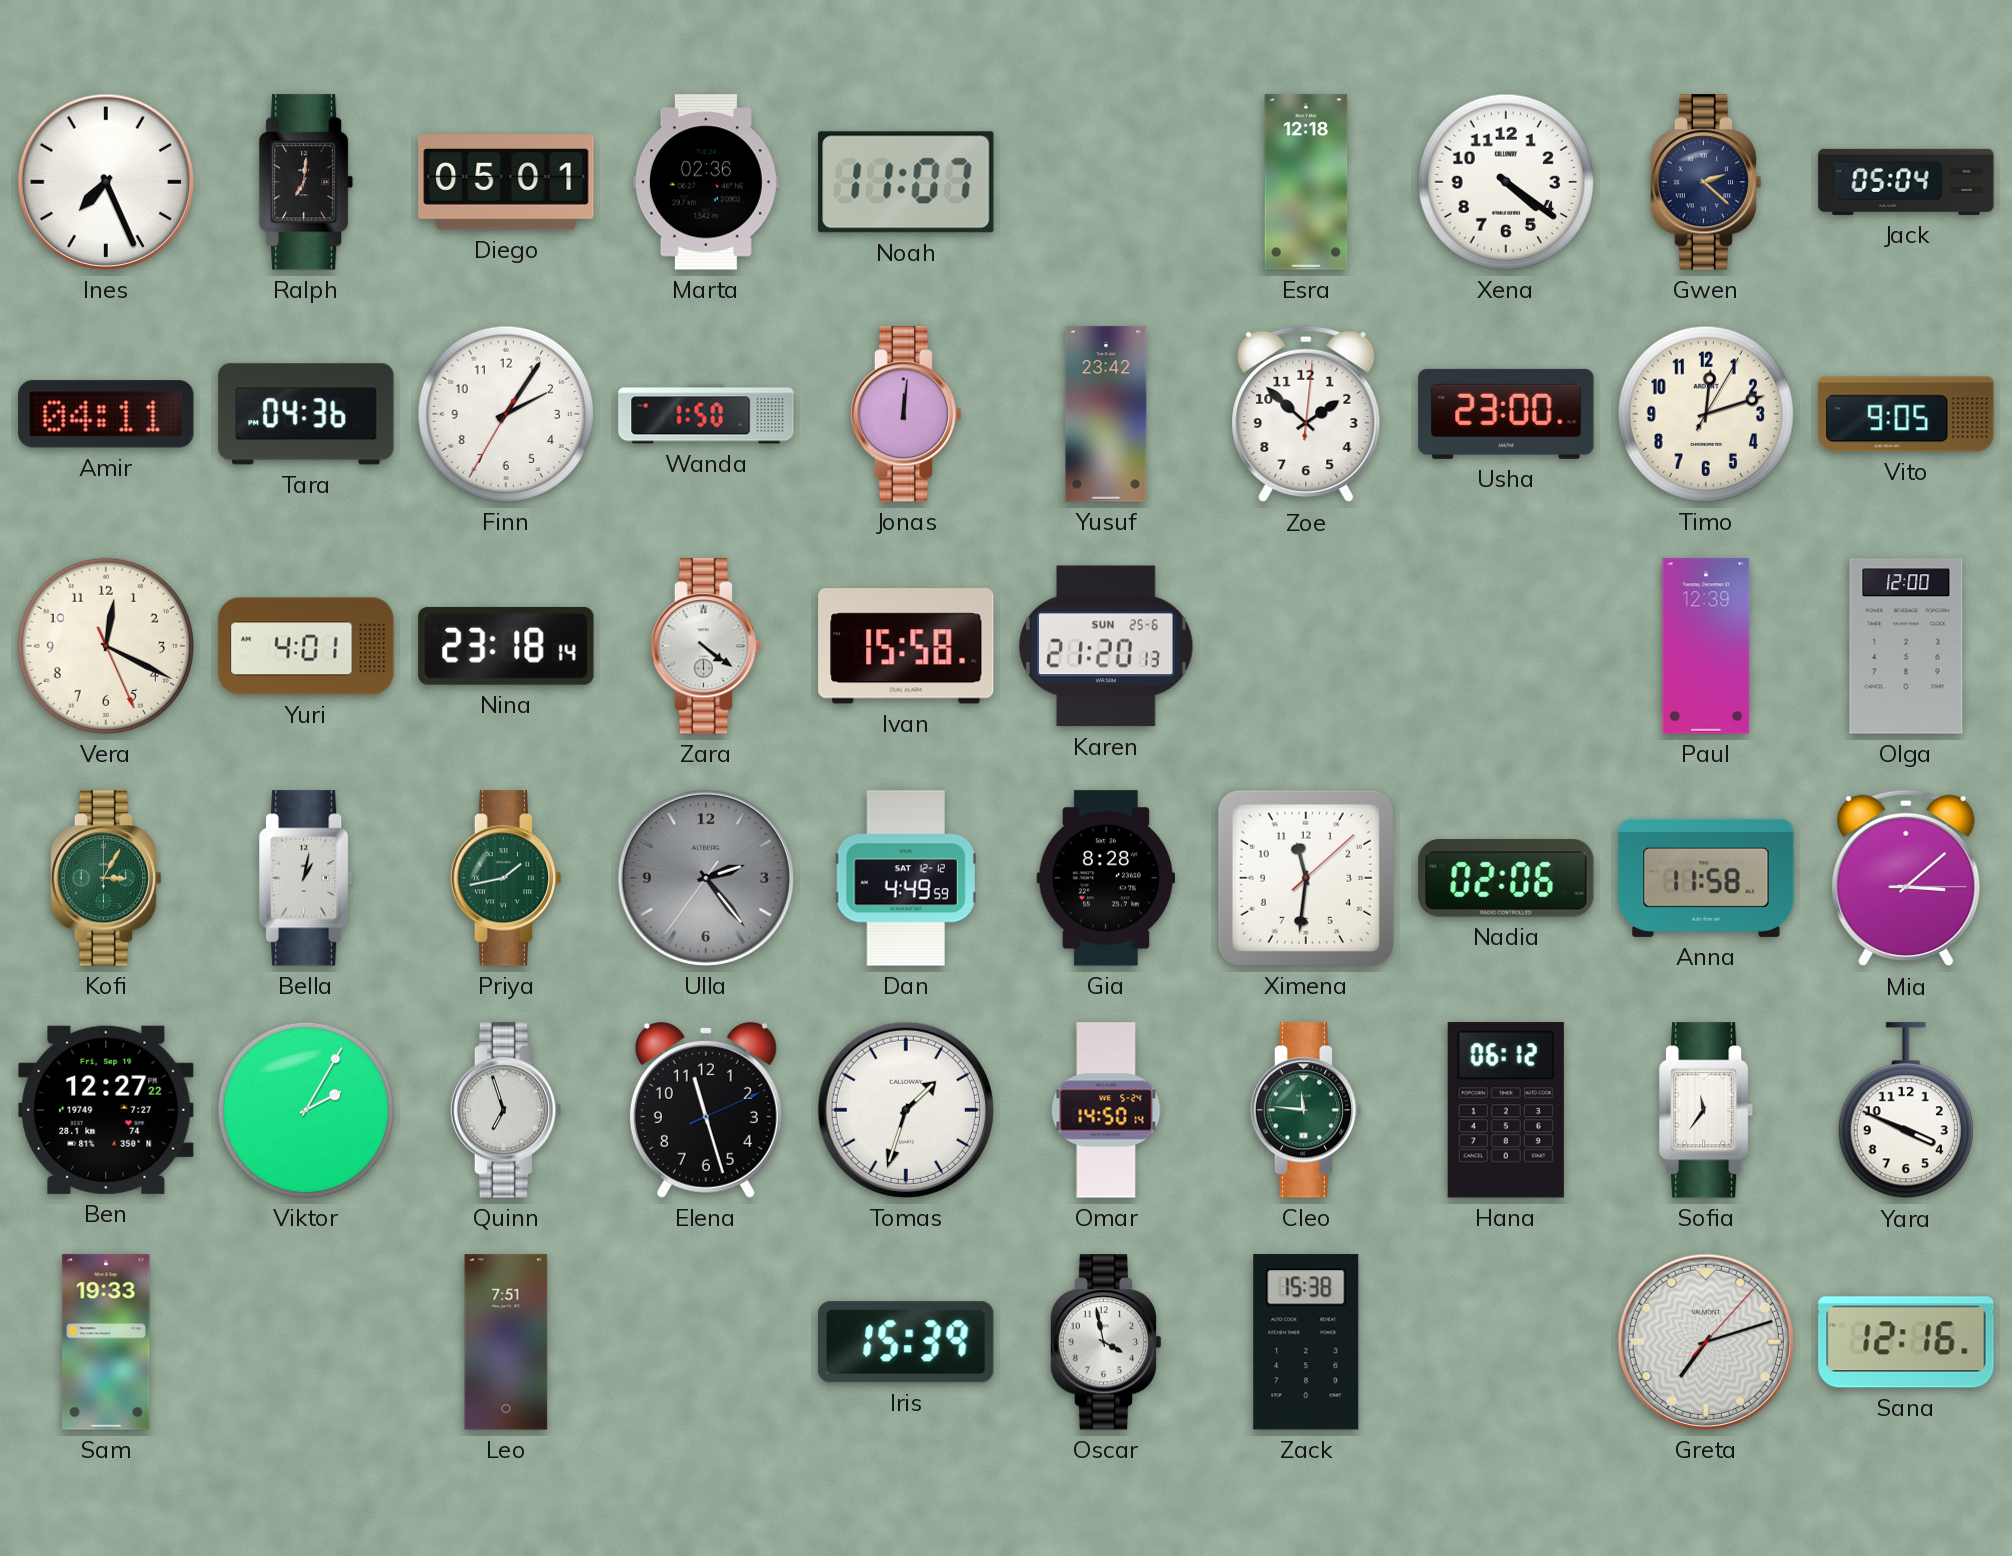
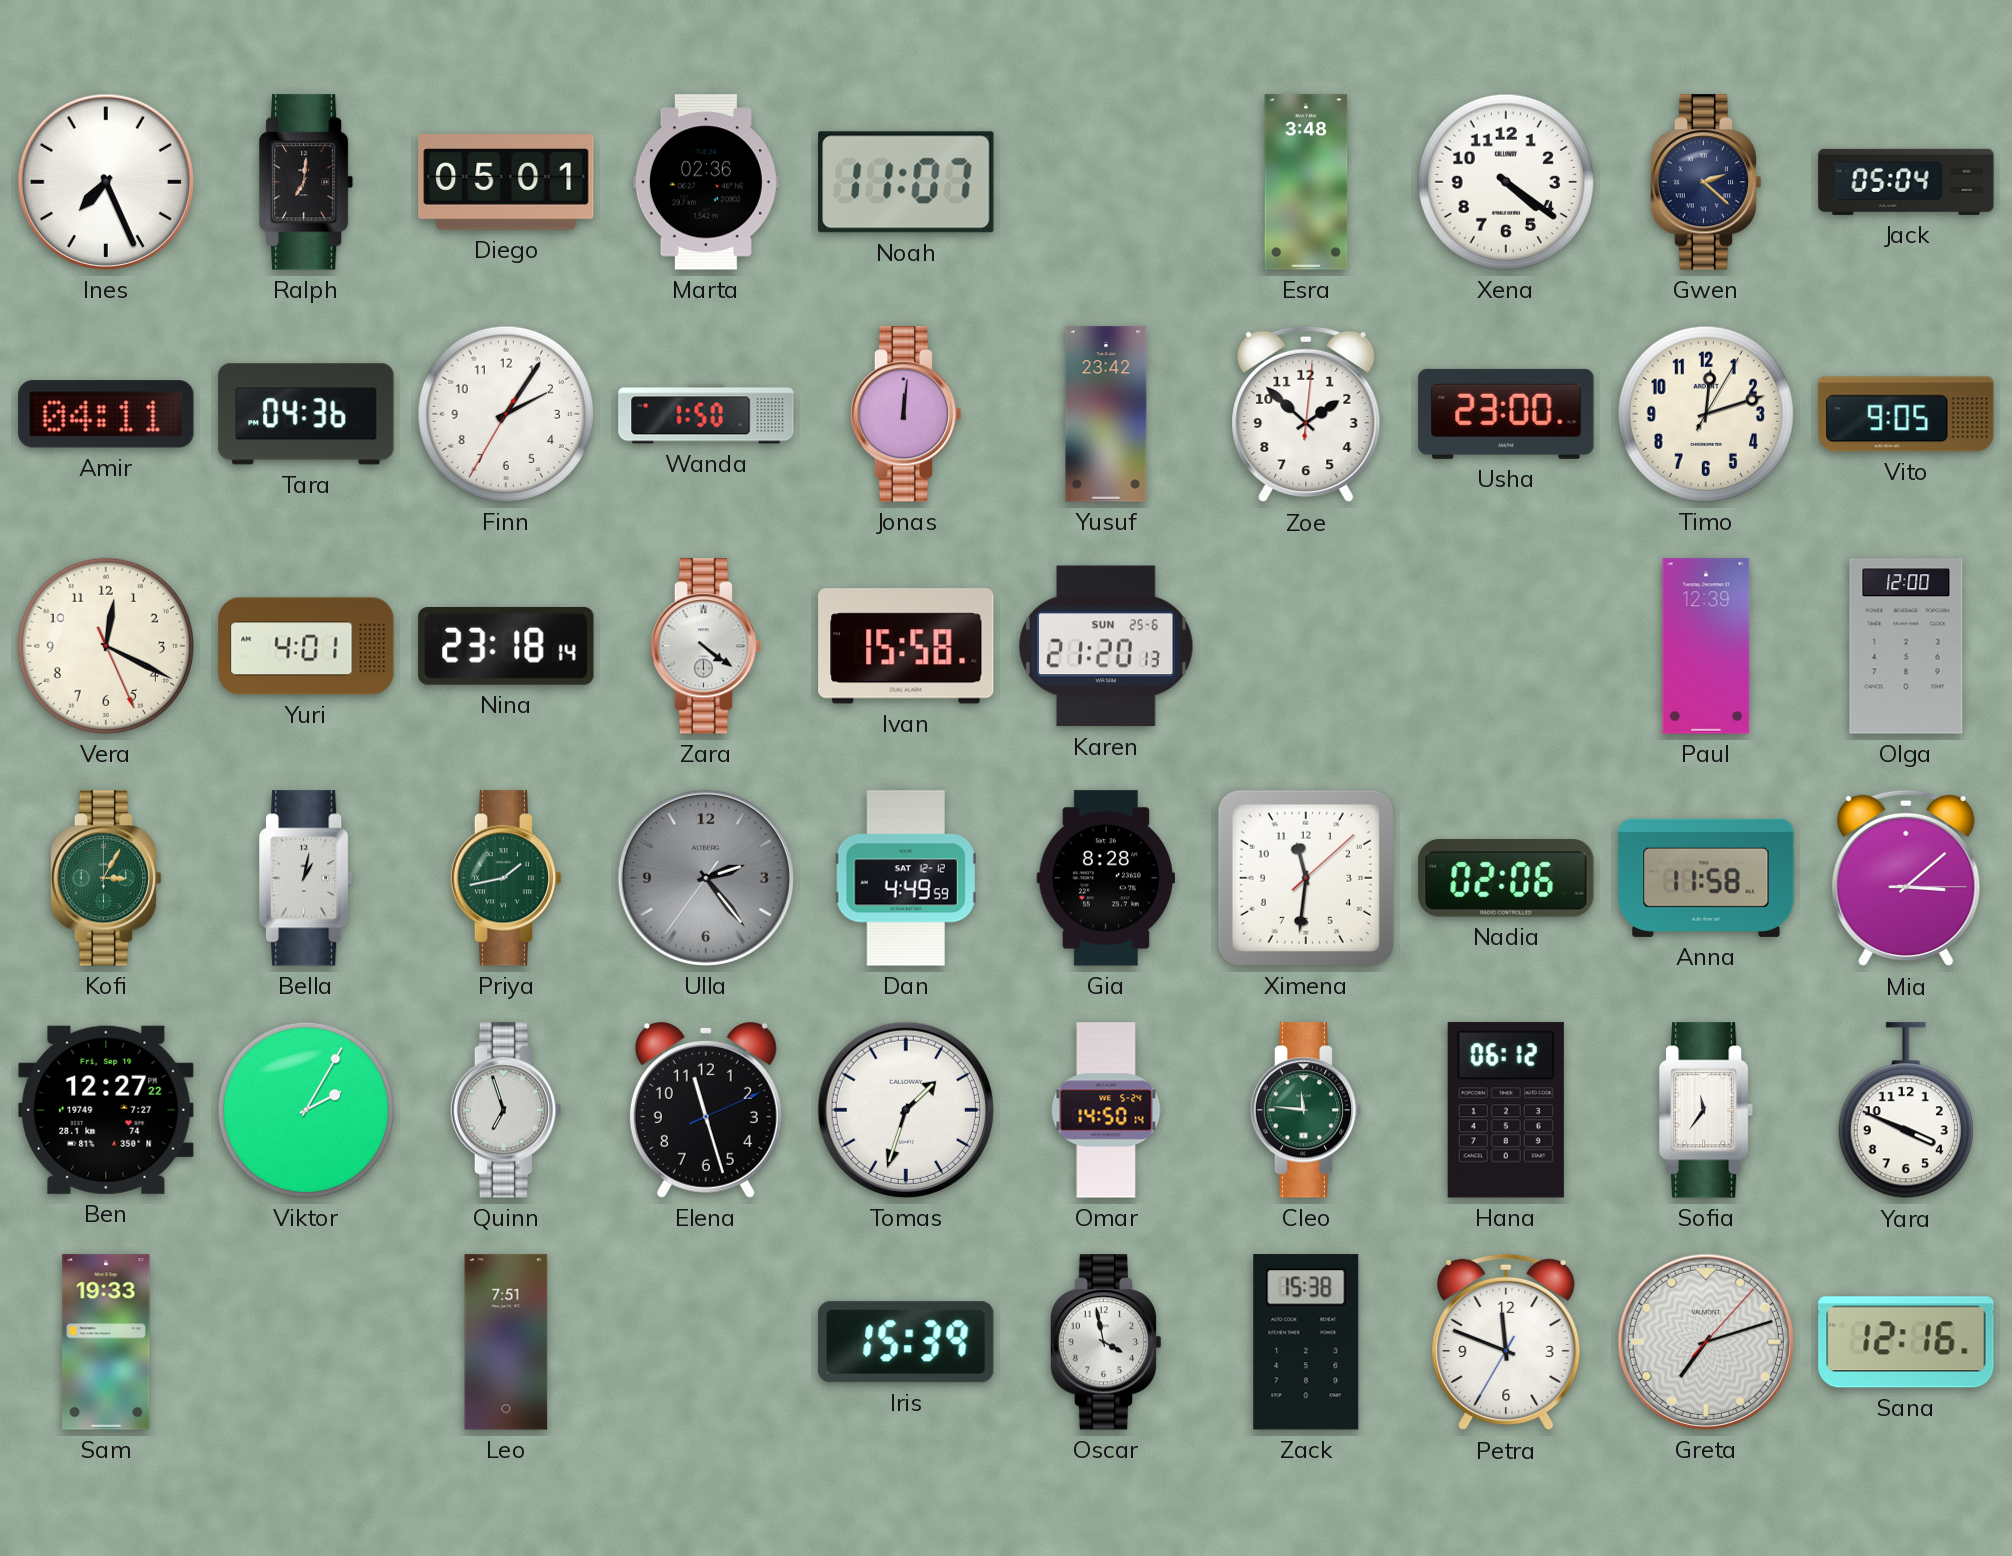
Esra: 12:18 -> 3:48 (1306, 182)
Petra: none -> 11:48 (1506, 1342)
